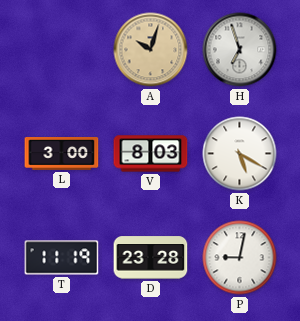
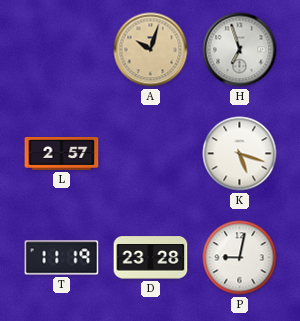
L: 3:00 -> 2:57 (62, 154)
V: 8:03 -> none (151, 154)
K: 5:20 -> 5:18 (240, 154)
